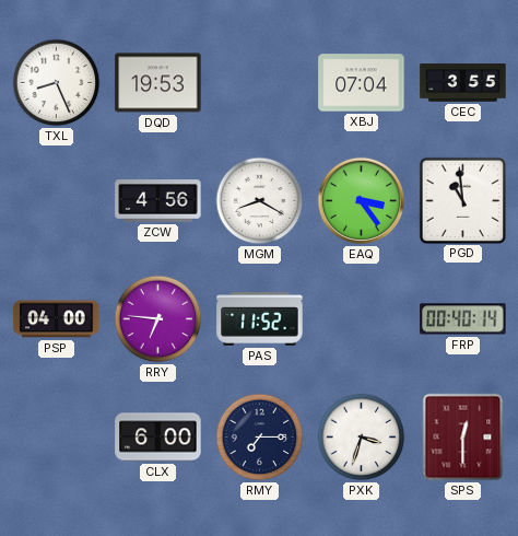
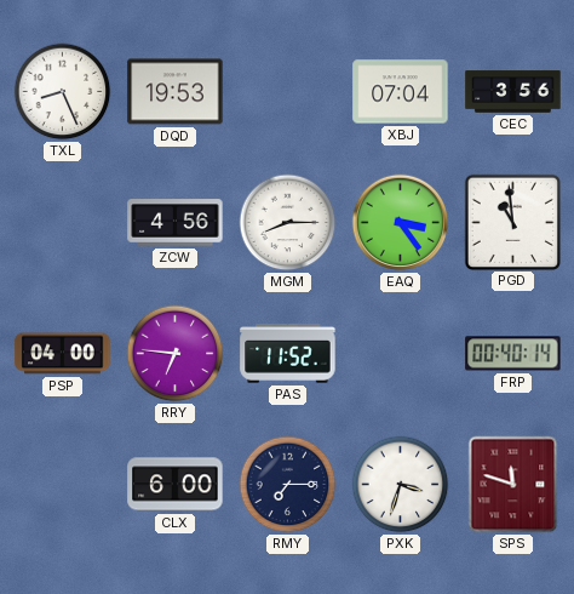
CEC: 3:55 -> 3:56 (513, 92)
MGM: 8:20 -> 8:15 (288, 223)
SPS: 12:30 -> 11:48 (513, 485)
